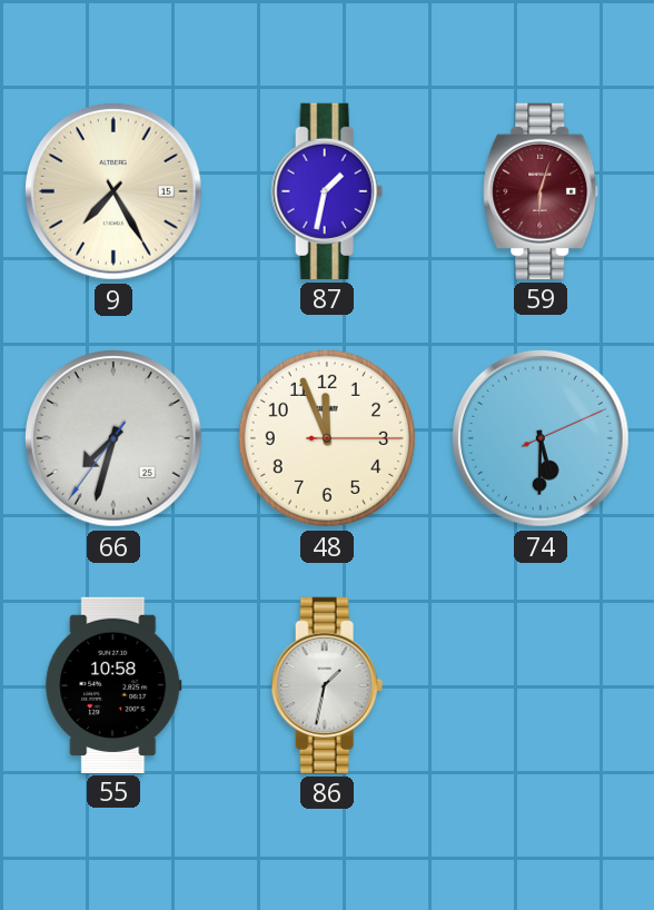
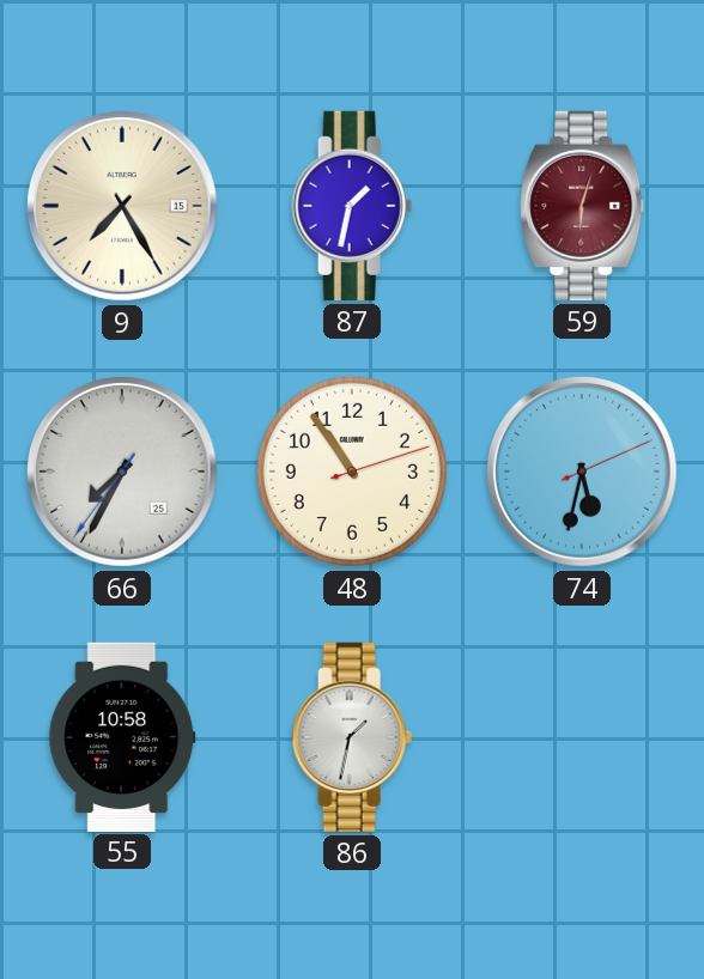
66: 7:32 -> 7:34 (123, 473)
48: 11:56 -> 10:54 (352, 472)
74: 5:30 -> 5:32 (583, 473)
